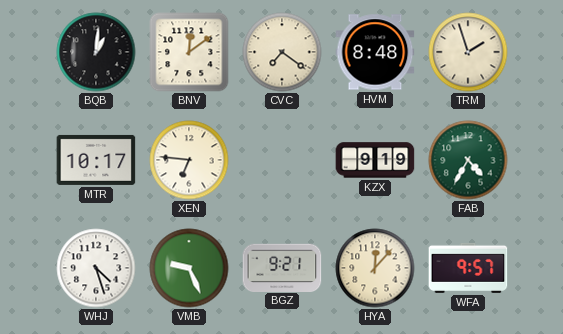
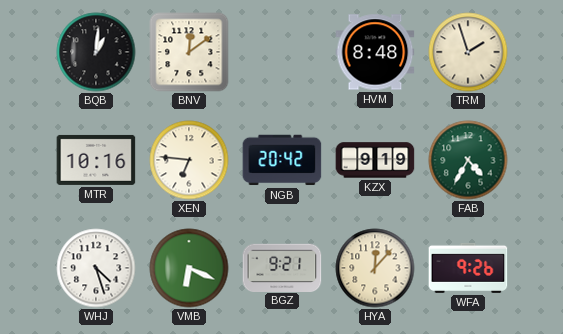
CVC: 7:21 -> none (282, 52)
MTR: 10:17 -> 10:16 (96, 160)
NGB: none -> 20:42 (282, 160)
VMB: 9:26 -> 6:19 (189, 268)
WFA: 9:57 -> 9:26 (468, 268)
